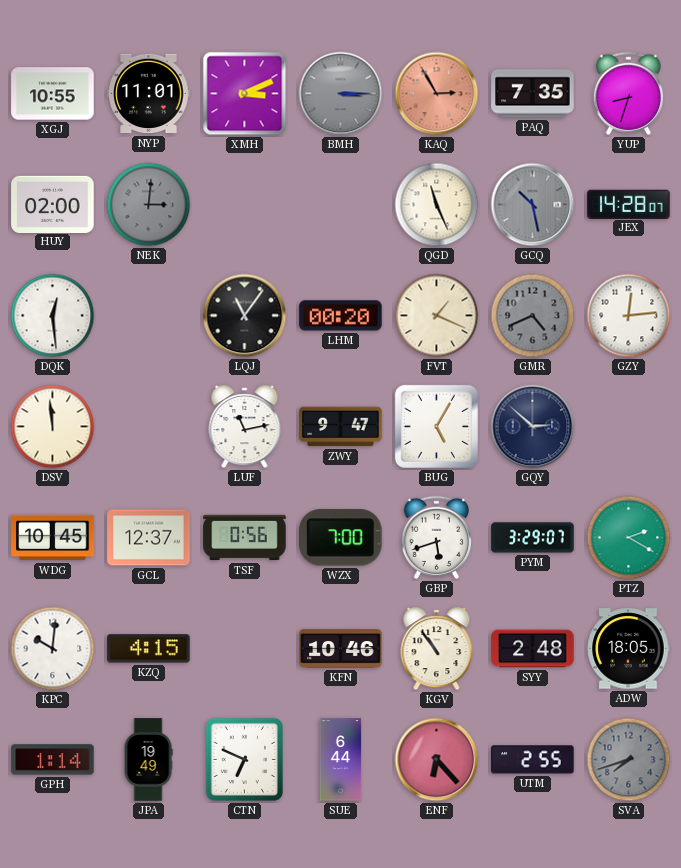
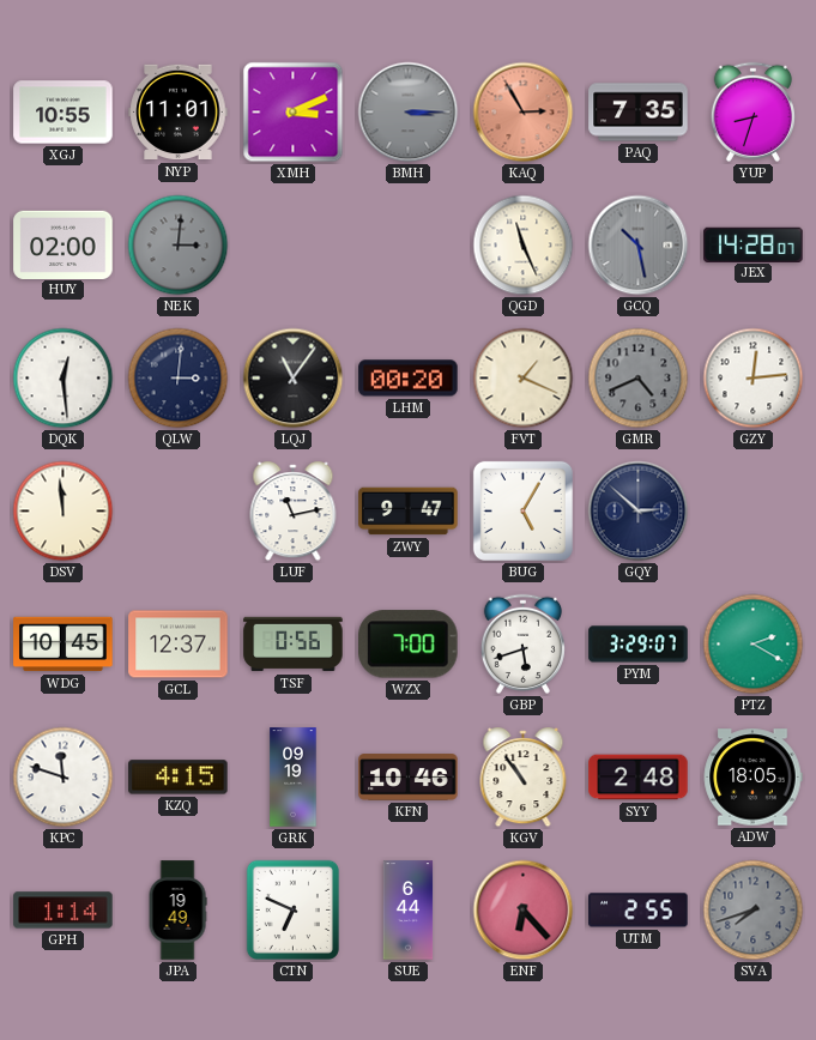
QLW: none -> 3:01 (179, 379)
KPC: 10:01 -> 11:48 (64, 778)
GRK: none -> 09:19 (294, 778)
